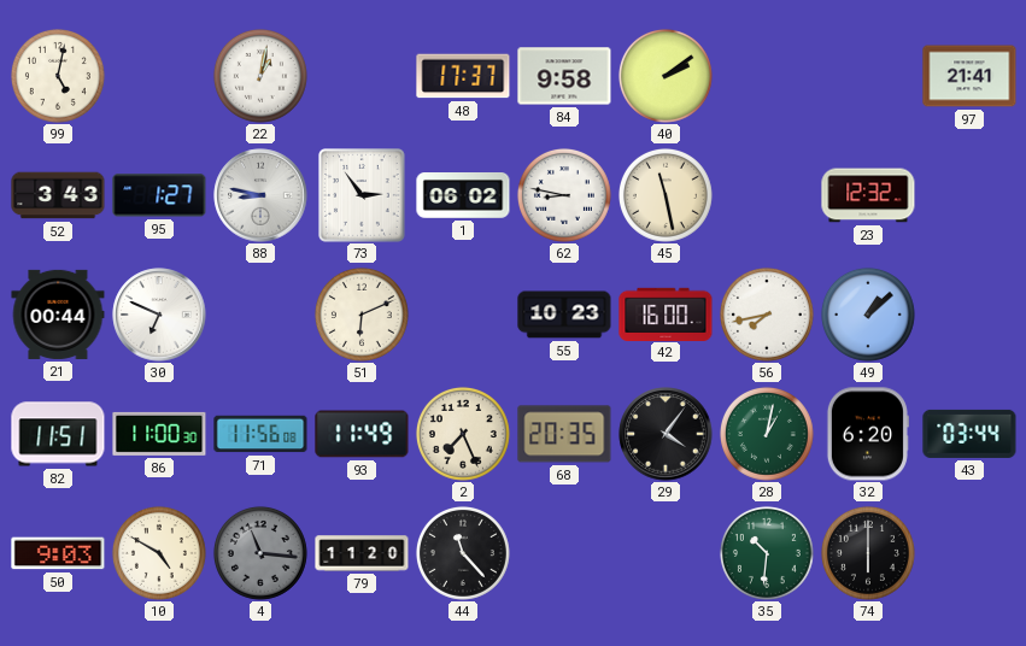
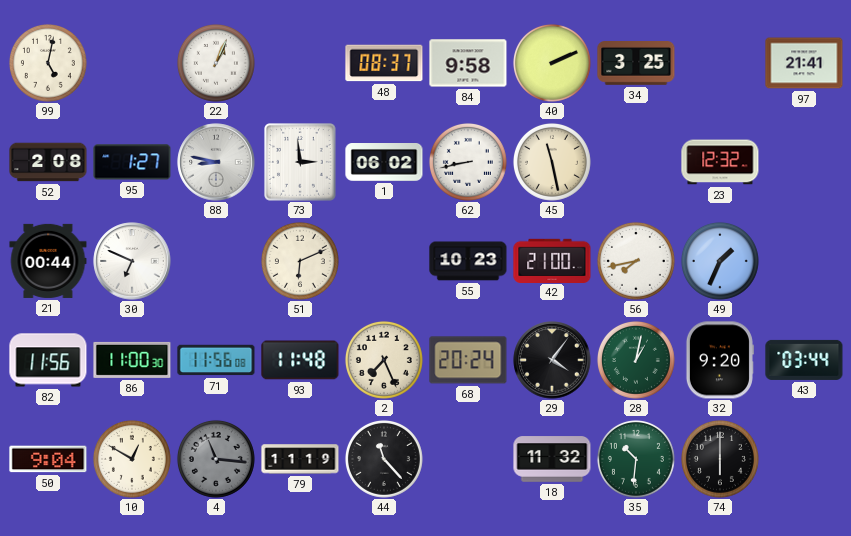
22: 1:02 -> 1:04 (216, 63)
48: 17:37 -> 08:37 (384, 63)
40: 2:09 -> 2:11 (552, 63)
34: none -> 3:25 (636, 64)
52: 3:43 -> 2:08 (48, 162)
73: 2:54 -> 2:59 (301, 163)
62: 8:47 -> 8:43 (468, 162)
42: 16:00 -> 21:00 (552, 260)
49: 1:08 -> 1:34 (720, 261)
82: 11:51 -> 11:56 (48, 360)
93: 11:49 -> 11:48 (300, 360)
68: 20:35 -> 20:24 (468, 360)
32: 6:20 -> 9:20 (719, 360)
50: 9:03 -> 9:04 (48, 459)
10: 4:50 -> 12:50 (132, 459)
79: 11:20 -> 11:19 (300, 459)
18: none -> 11:32 (552, 459)
